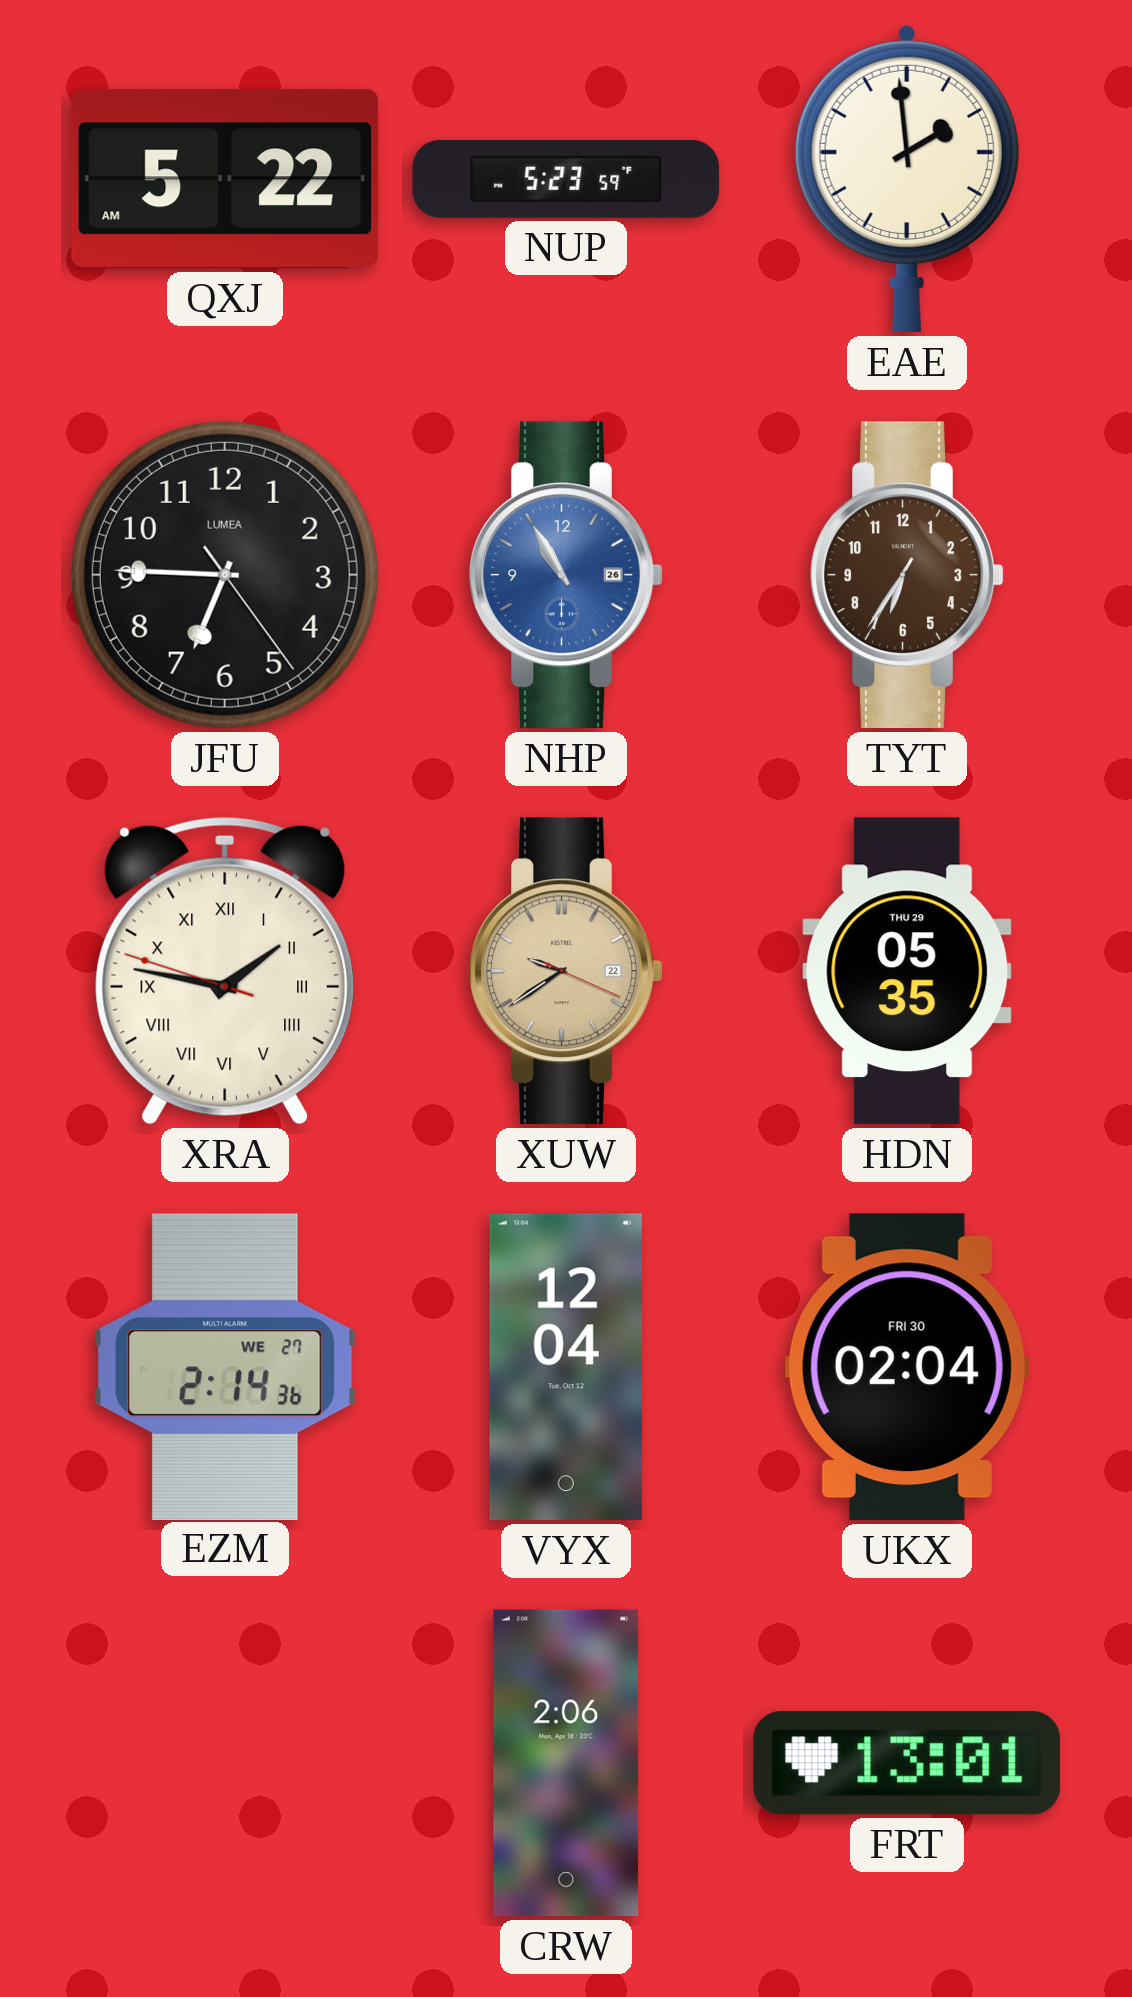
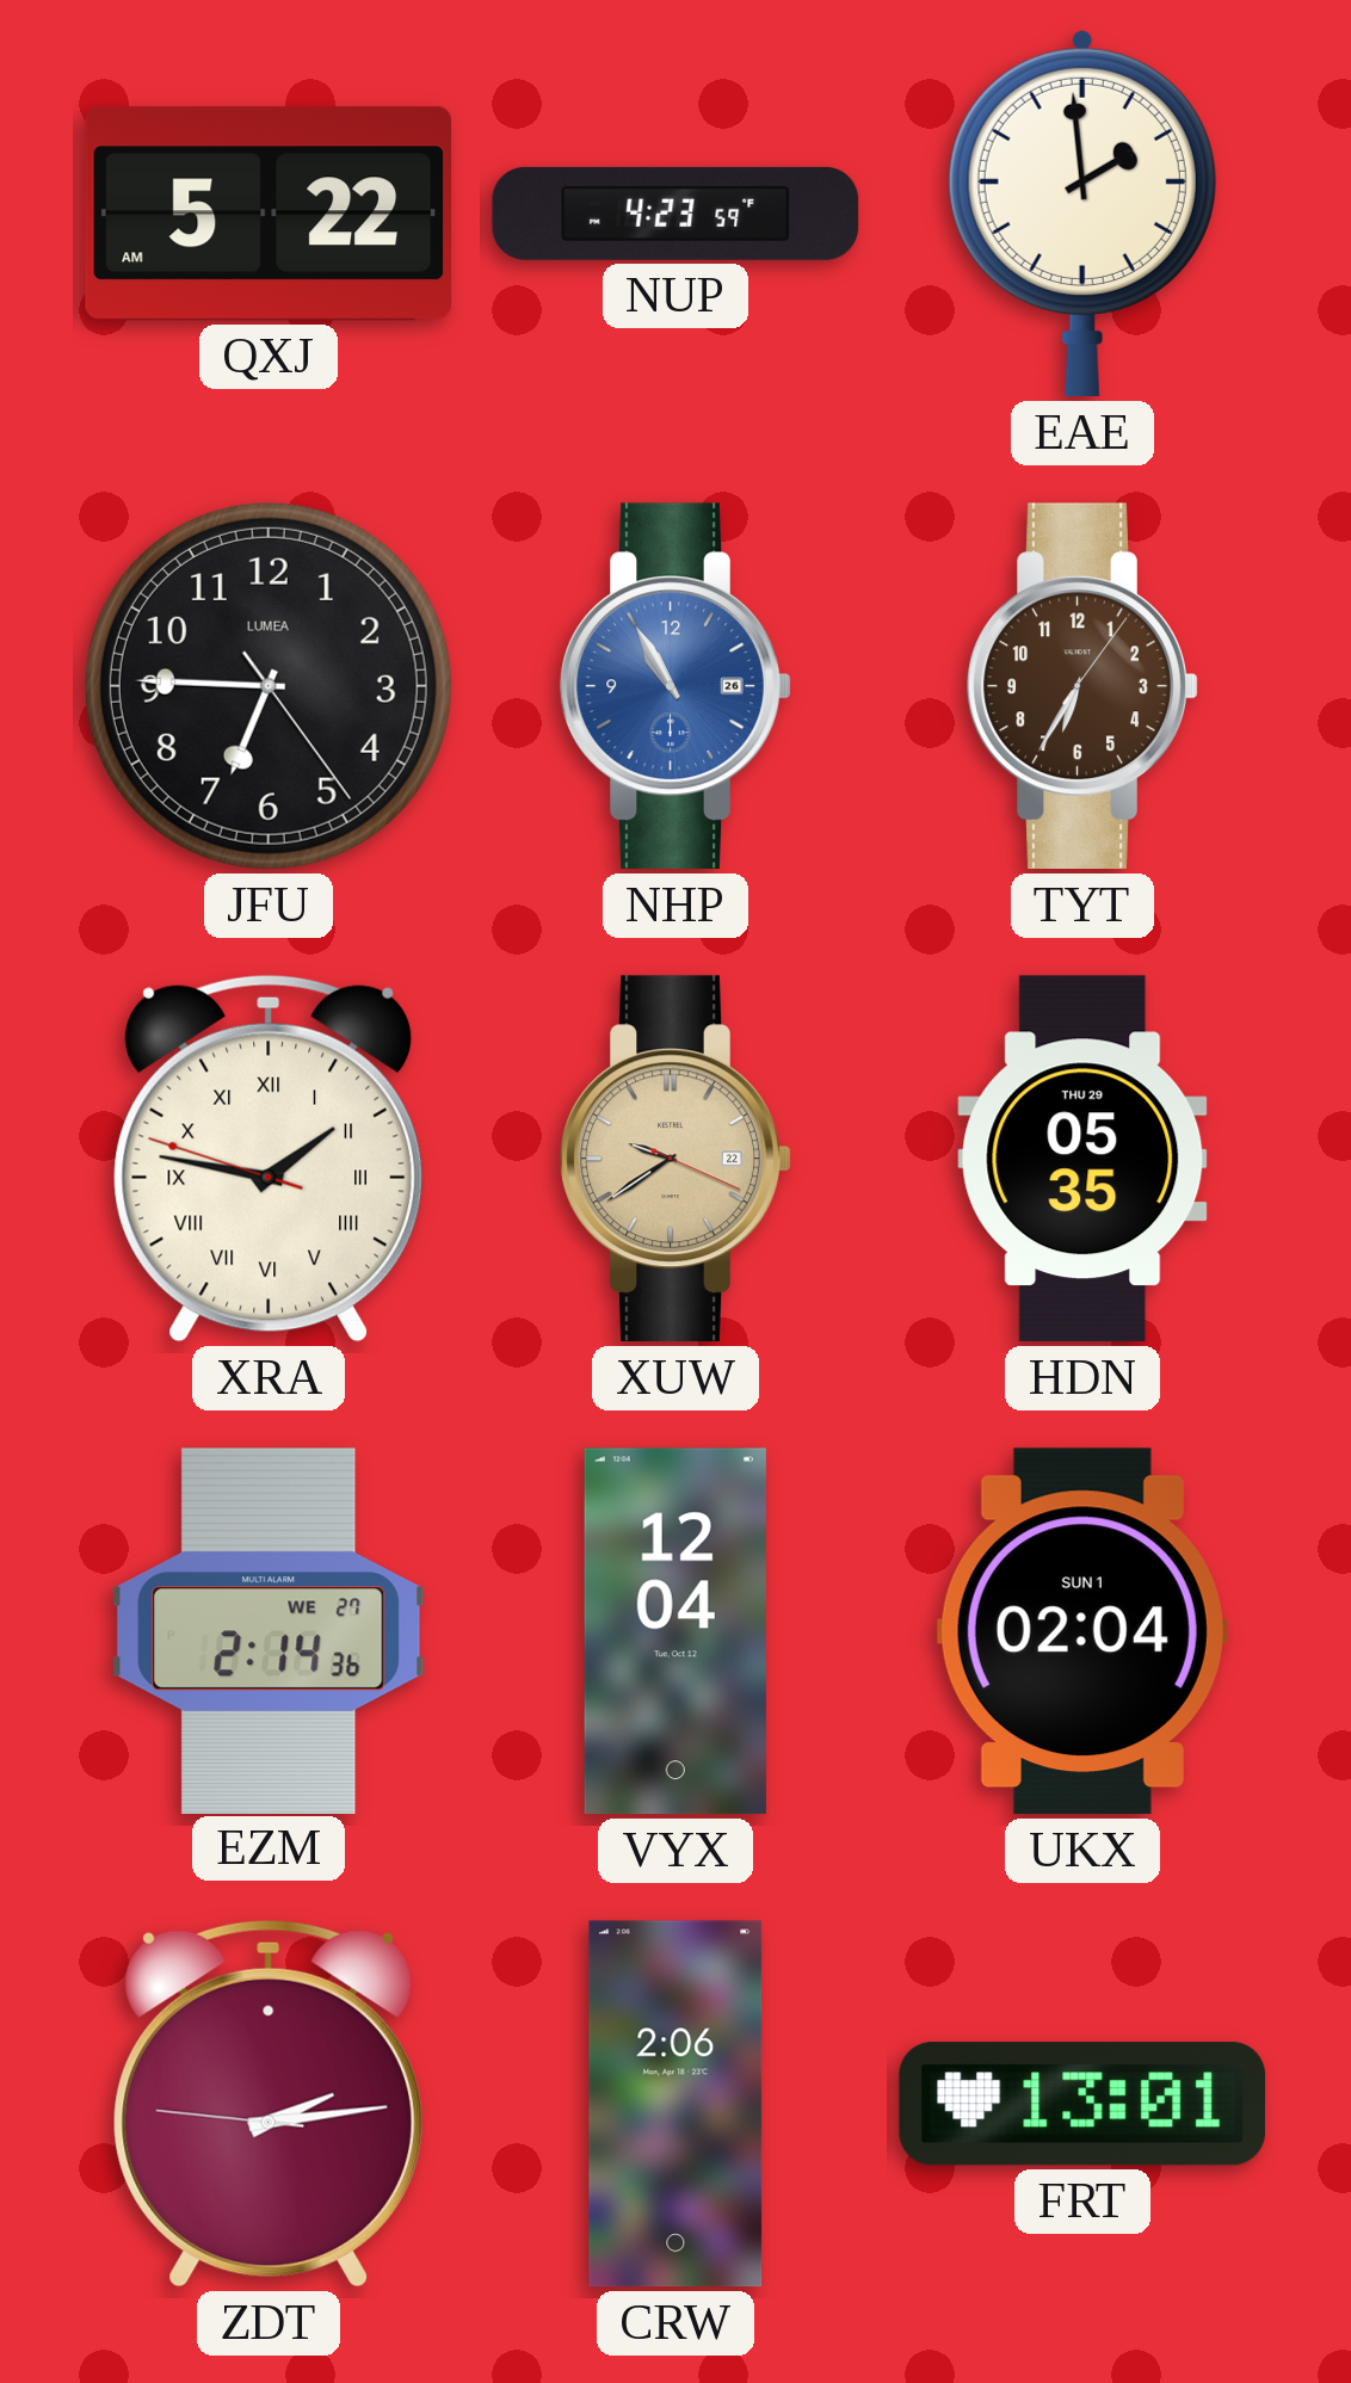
NUP: 5:23 -> 4:23 (675, 214)
TYT: 6:35:35 -> 6:35:06 (1082, 686)
UKX date: FRI 30 -> SUN 1 (1082, 1631)
ZDT: none -> 2:13 (269, 2104)
